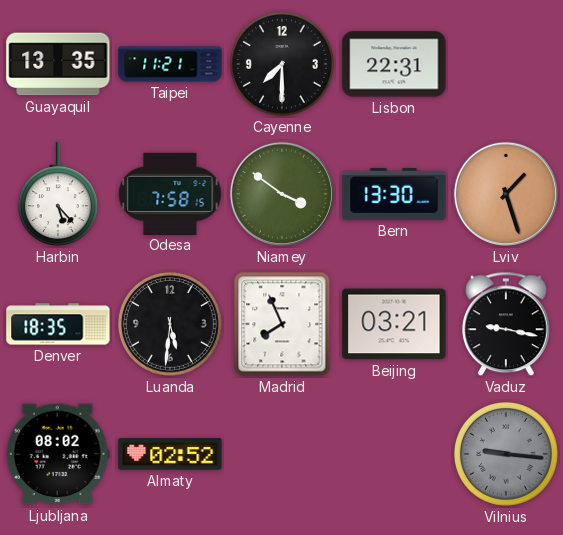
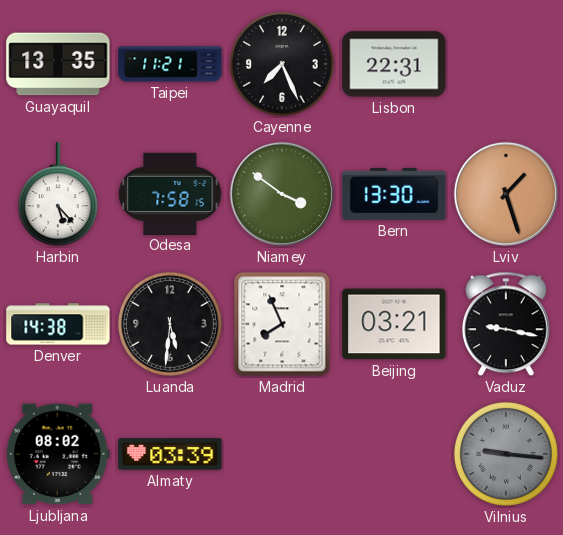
Cayenne: 7:30 -> 7:26 (282, 64)
Denver: 18:35 -> 14:38 (58, 324)
Almaty: 02:52 -> 03:39 (170, 454)
